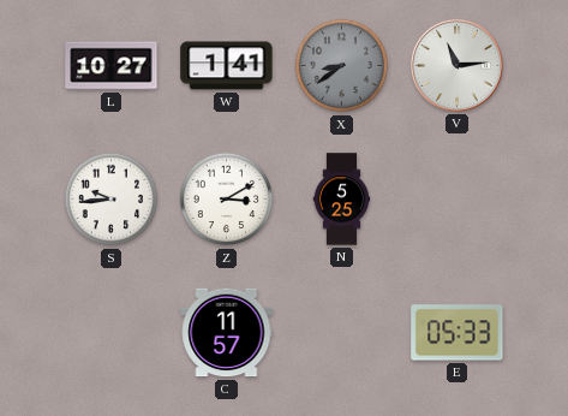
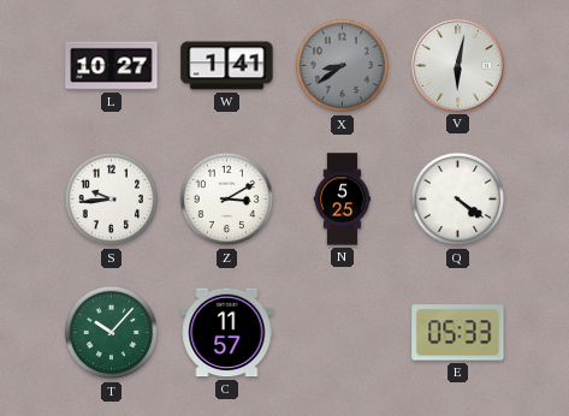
V: 11:14 -> 6:02 (457, 65)
Q: none -> 4:21 (458, 200)
T: none -> 10:07 (112, 333)
